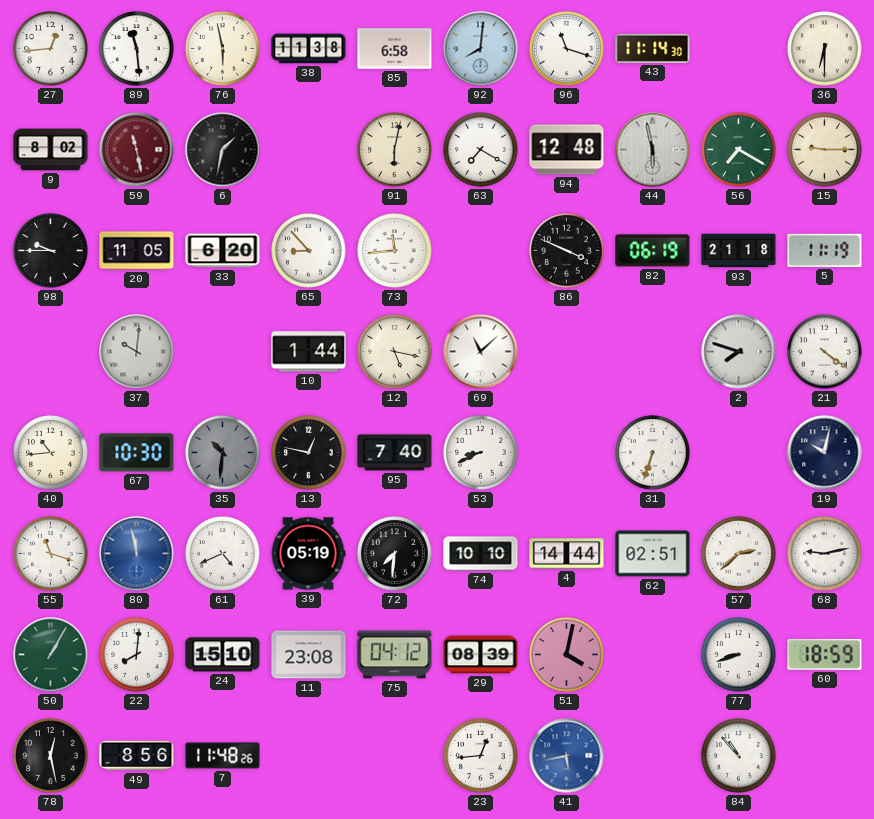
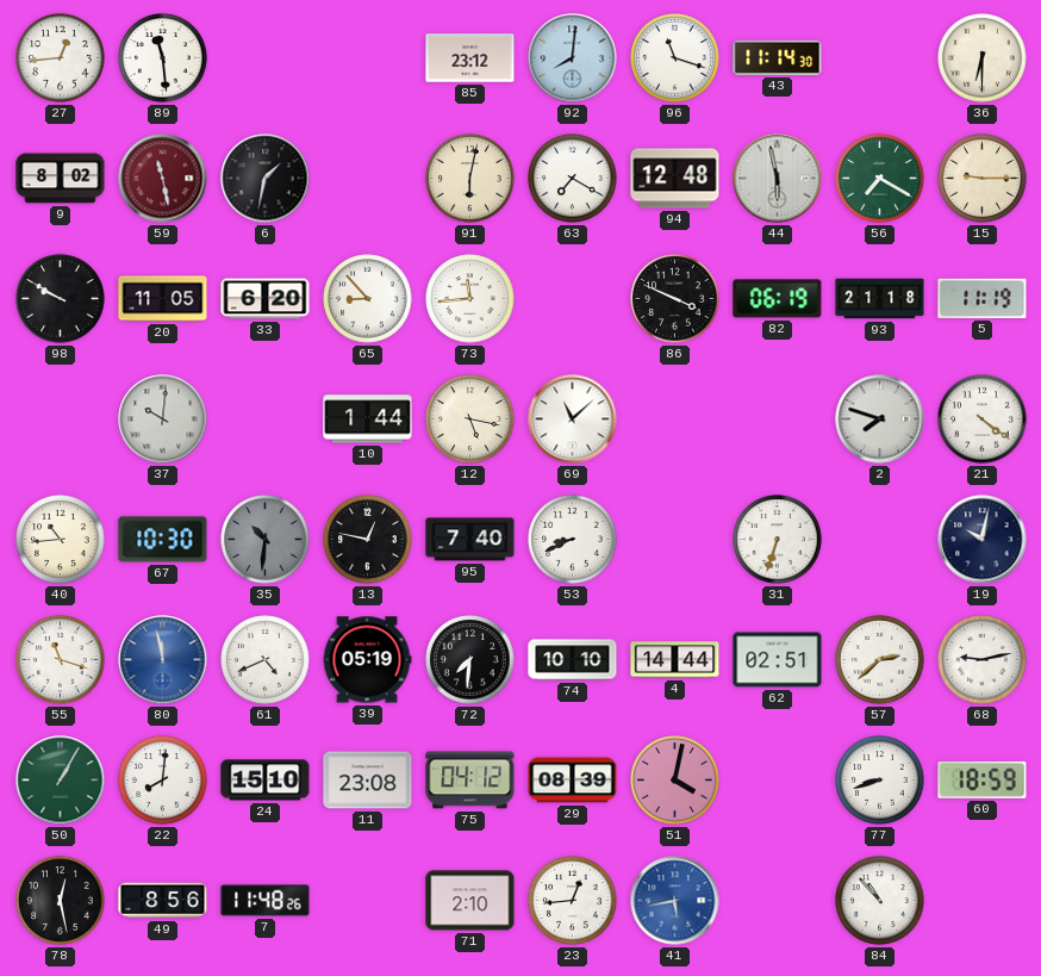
76: 5:58 -> none (223, 49)
38: 11:38 -> none (309, 49)
85: 6:58 -> 23:12 (470, 58)
98: 9:45 -> 9:50 (61, 299)
71: none -> 2:10 (470, 901)
